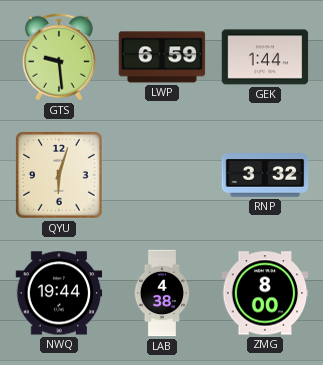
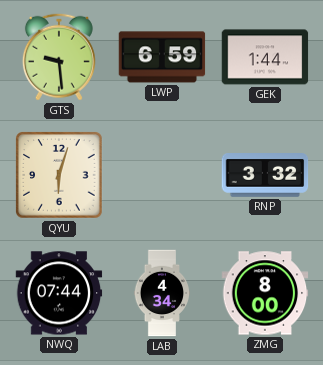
NWQ: 19:44 -> 07:44 (59, 293)
LAB: 4:38 -> 4:34 (162, 293)
